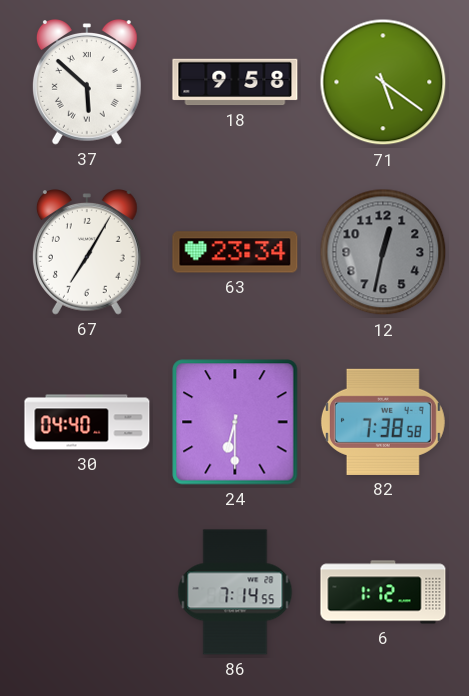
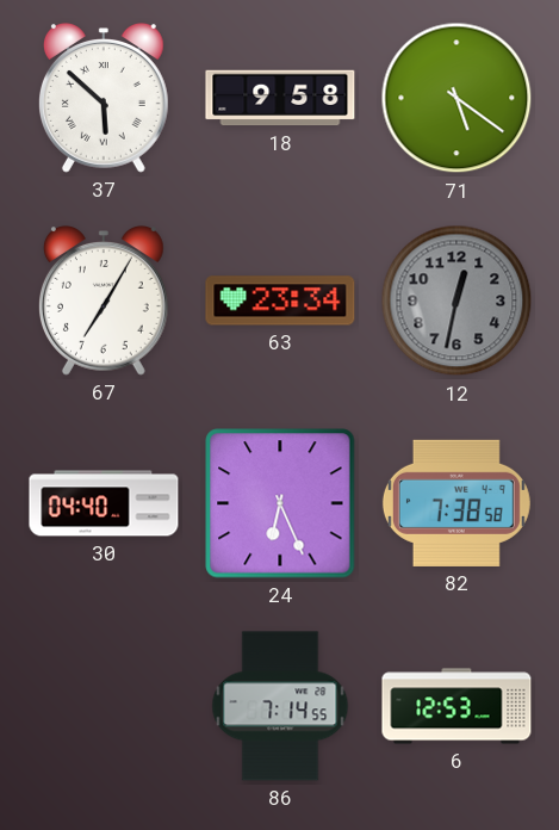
24: 6:30 -> 6:26 (280, 503)
6: 1:12 -> 12:53 (456, 706)
